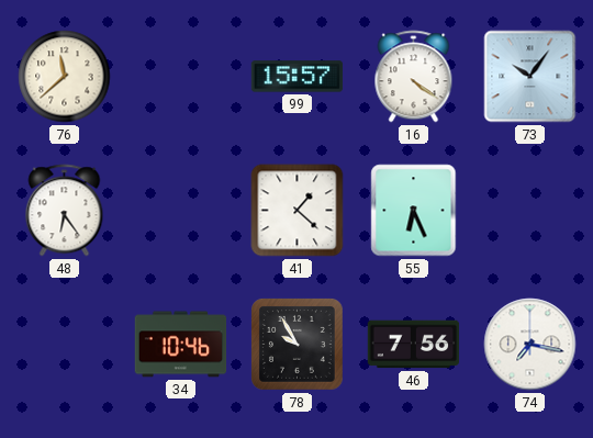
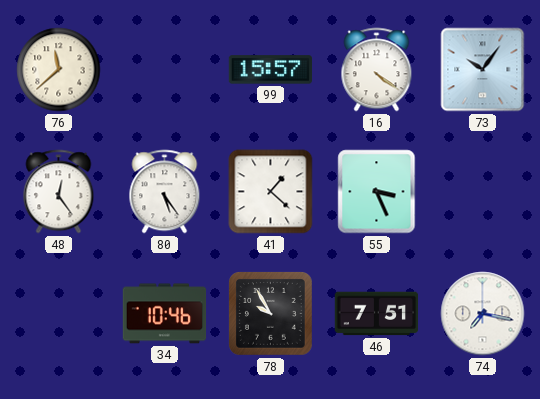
48: 6:24 -> 12:24 (59, 192)
80: none -> 5:24 (165, 192)
55: 6:26 -> 3:26 (377, 192)
46: 7:56 -> 7:51 (377, 314)
